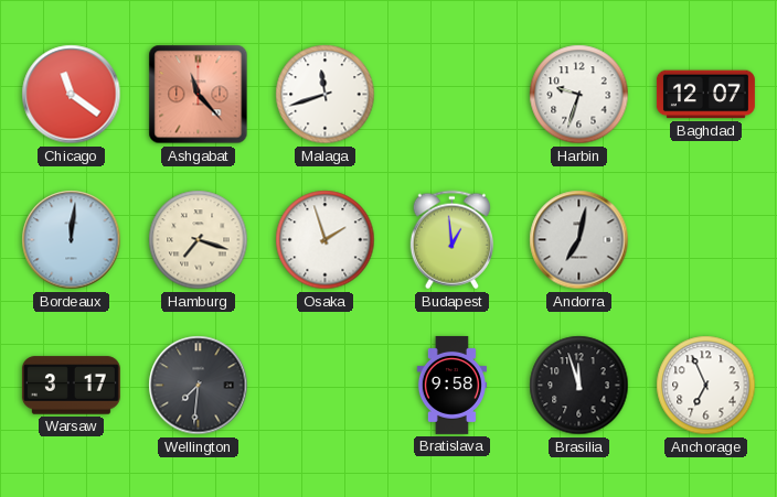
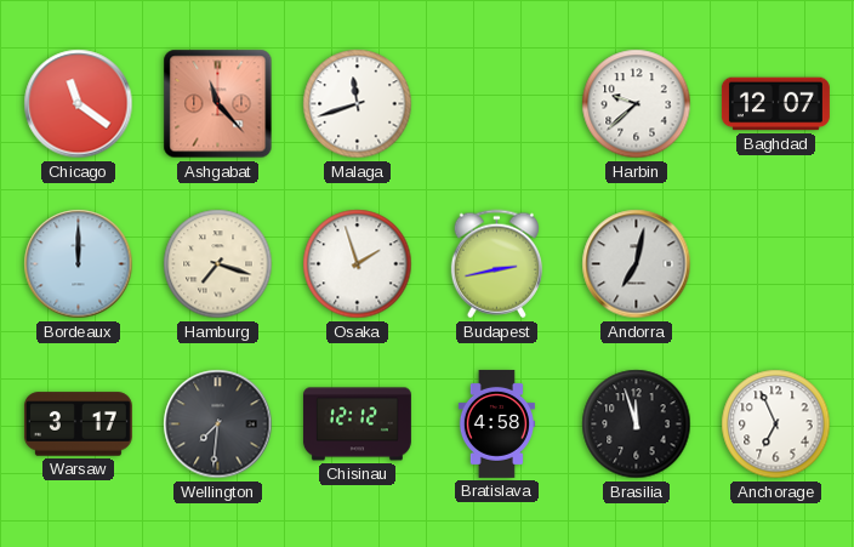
Harbin: 9:33 -> 9:38 (637, 104)
Bordeaux: 12:01 -> 12:00 (79, 264)
Budapest: 12:59 -> 2:43 (496, 264)
Chisinau: none -> 12:12 (357, 425)
Bratislava: 9:58 -> 4:58 (496, 423)
